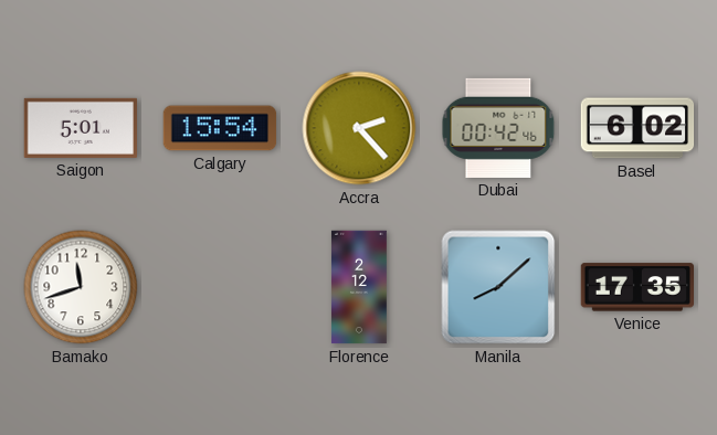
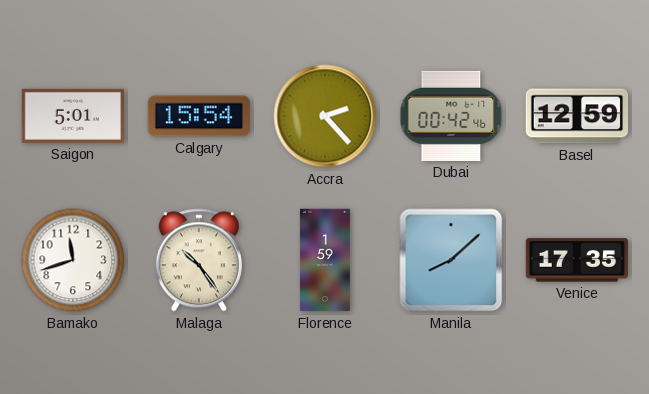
Basel: 6:02 -> 12:59 (577, 116)
Malaga: none -> 10:24 (199, 260)
Florence: 2:12 -> 1:59 (325, 260)
